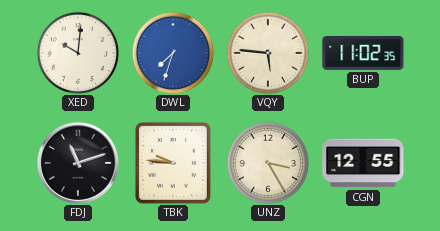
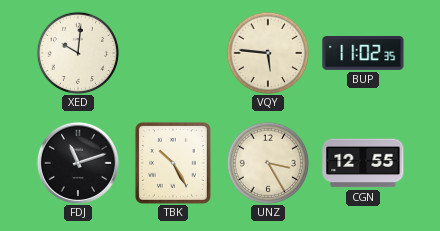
DWL: 7:33 -> none (173, 53)
TBK: 9:46 -> 10:25 (173, 163)
